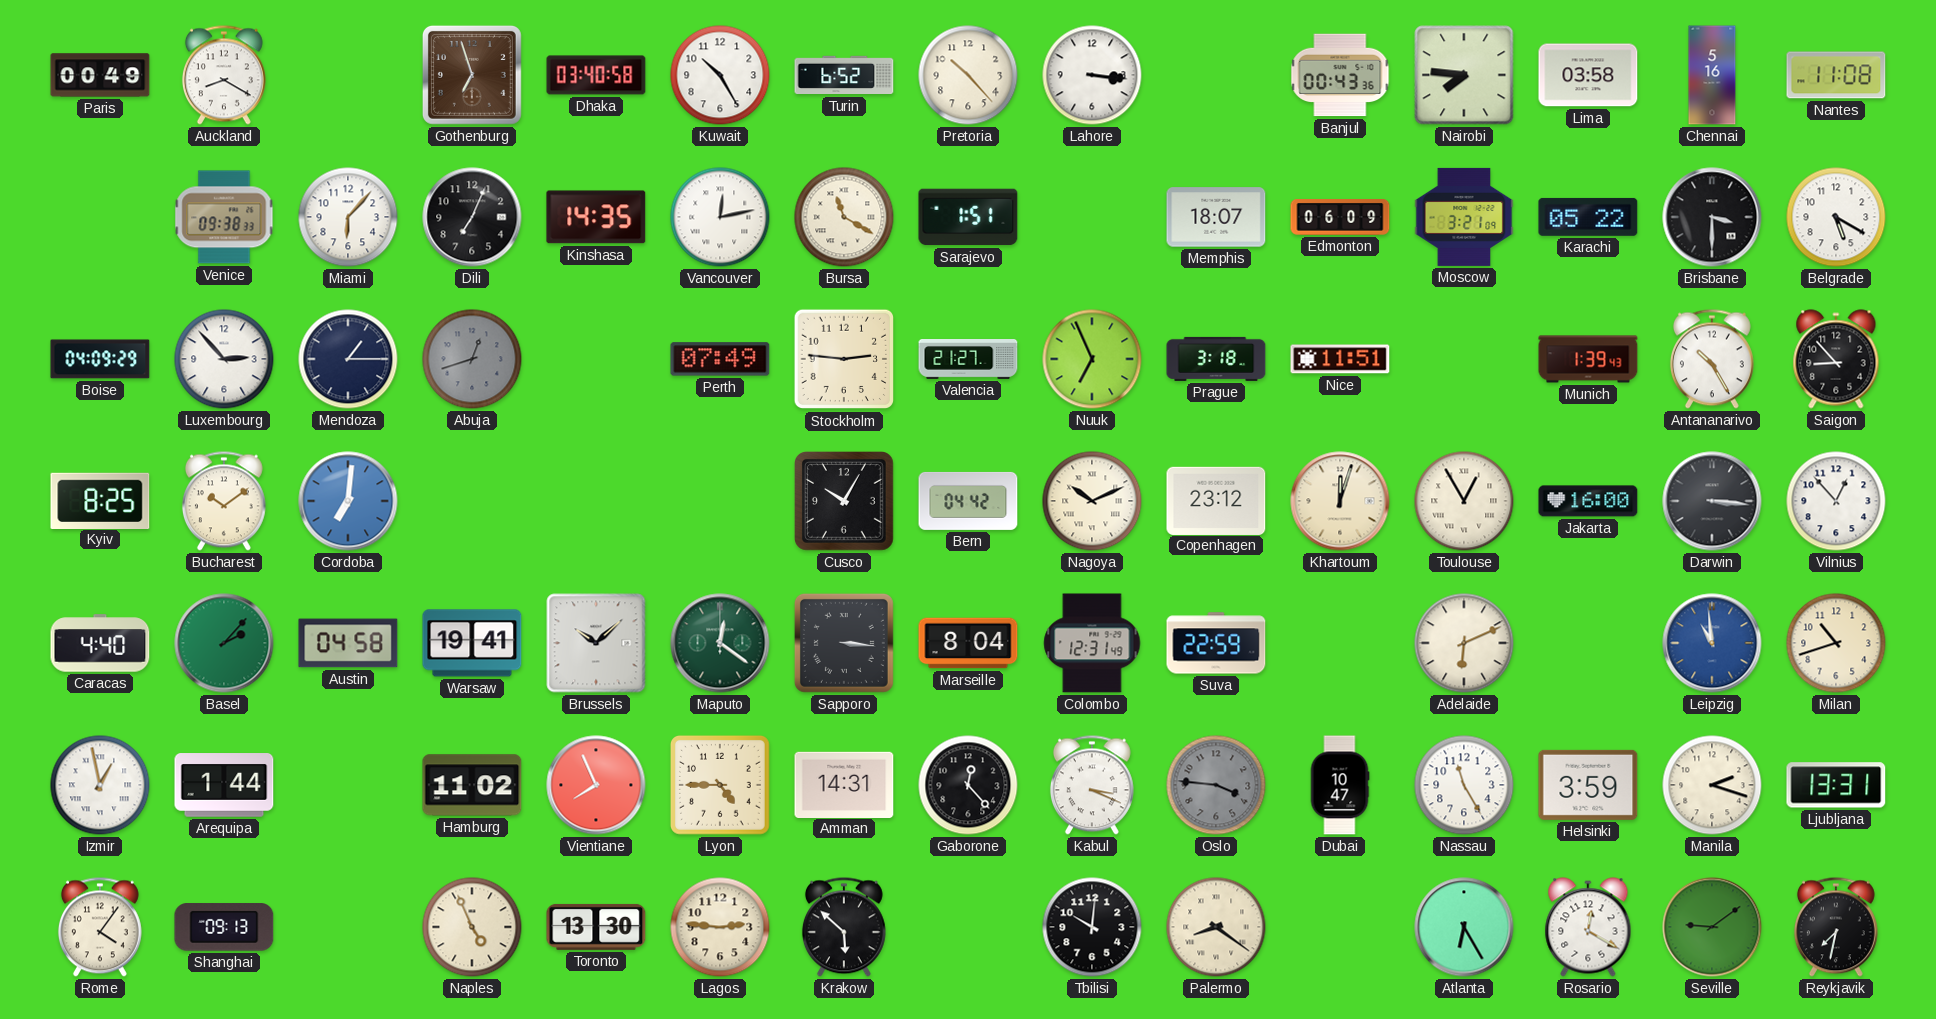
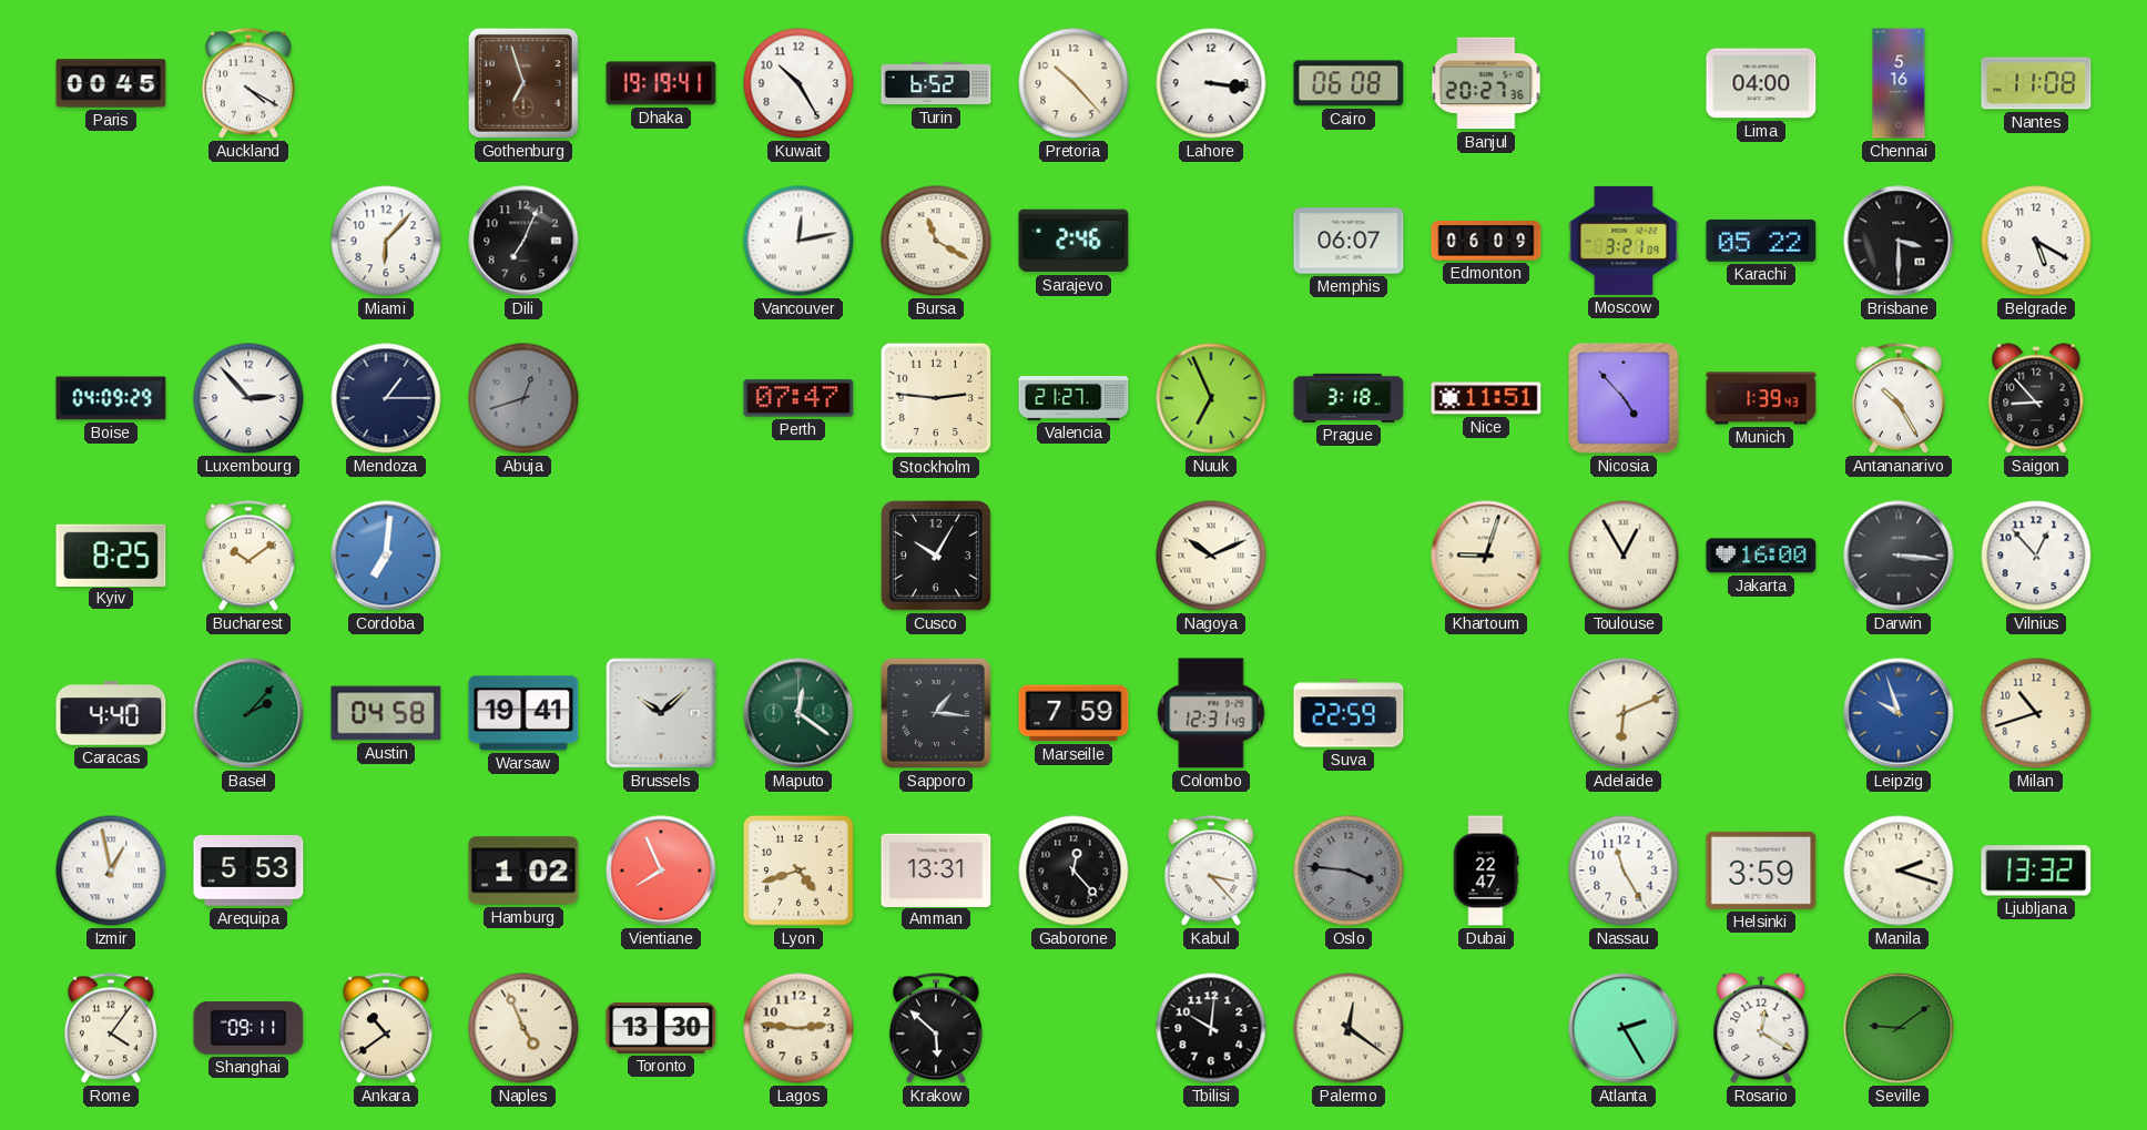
Paris: 00:49 -> 00:45 (111, 83)
Auckland: 8:20 -> 4:20 (248, 83)
Dhaka: 03:40 -> 19:19 (661, 83)
Cairo: none -> 06:08 (1349, 83)
Banjul: 00:43 -> 20:27 (1486, 83)
Nairobi: 7:46 -> none (1464, 75)
Lima: 03:58 -> 04:00 (1761, 83)
Venice: 09:38 -> none (224, 217)
Kinshasa: 14:35 -> none (596, 217)
Sarajevo: 1:51 -> 2:46 (1073, 241)
Memphis: 18:07 -> 06:07 (1349, 241)
Perth: 07:49 -> 07:47 (798, 398)
Nicosia: none -> 4:53 (1625, 399)
Bern: 04:42 -> none (968, 501)
Copenhagen: 23:12 -> none (1216, 500)
Khartoum: 12:03 -> 9:03 (1486, 556)
Sapporo: 3:16 -> 1:16 (936, 713)
Marseille: 8:04 -> 7:59 (1073, 713)
Leipzig: 10:59 -> 9:57 (1899, 713)
Arequipa: 1:44 -> 5:53 (248, 871)
Hamburg: 11:02 -> 1:02 (523, 871)
Lyon: 4:45 -> 4:42 (798, 871)
Amman: 14:31 -> 13:31 (936, 869)
Kabul: 3:19 -> 3:23 (1211, 871)
Dubai: 10:47 -> 22:47 (1486, 871)
Ljubljana: 13:31 -> 13:32 (2036, 871)
Shanghai: 09:13 -> 09:11 (248, 1028)
Ankara: none -> 10:39 (386, 1028)
Palermo: 8:21 -> 12:21 (1349, 1028)
Atlanta: 6:25 -> 2:25 (1624, 1028)
Reykjavik: 7:32 -> none (1836, 927)
